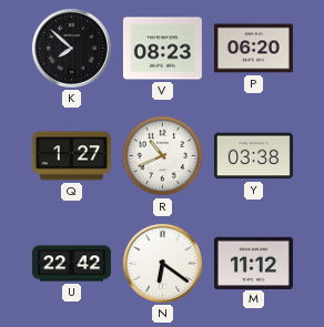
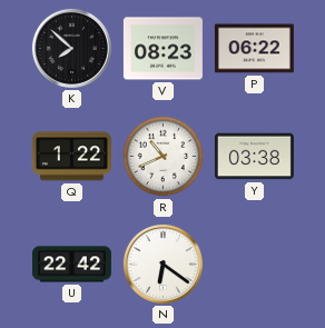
P: 06:20 -> 06:22 (254, 49)
Q: 1:27 -> 1:22 (71, 157)
M: 11:12 -> none (253, 263)
